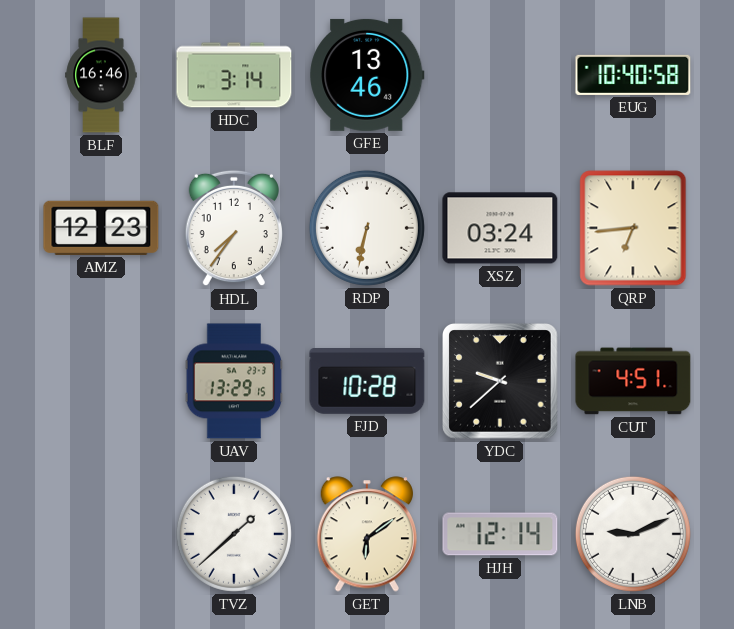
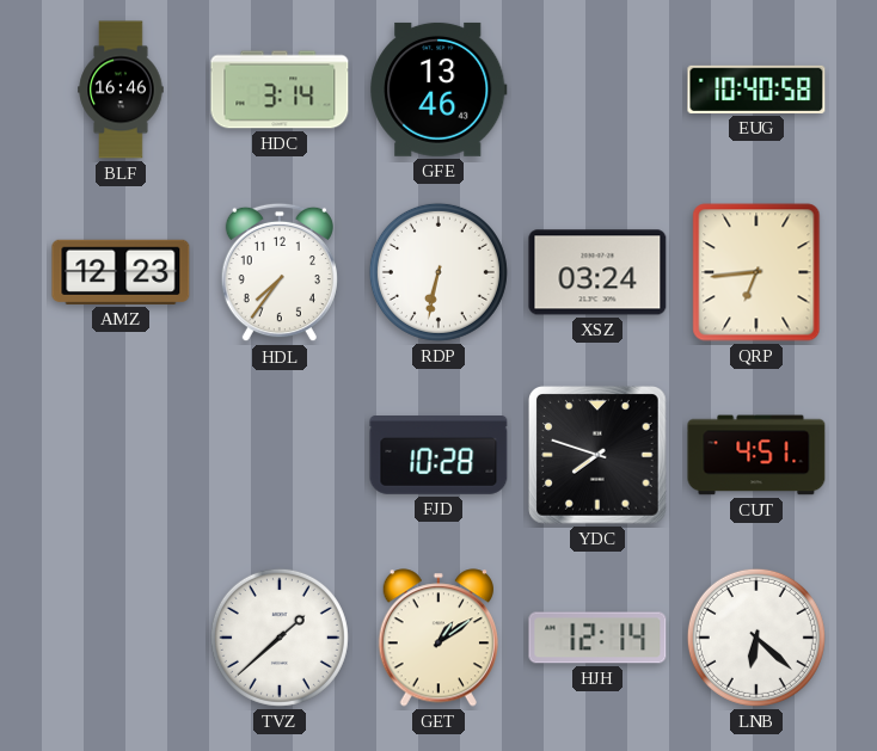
UAV: 13:29 -> none (234, 381)
YDC: 9:38 -> 7:48 (599, 456)
GET: 6:09 -> 1:09 (437, 638)
LNB: 9:11 -> 6:22 (756, 638)
